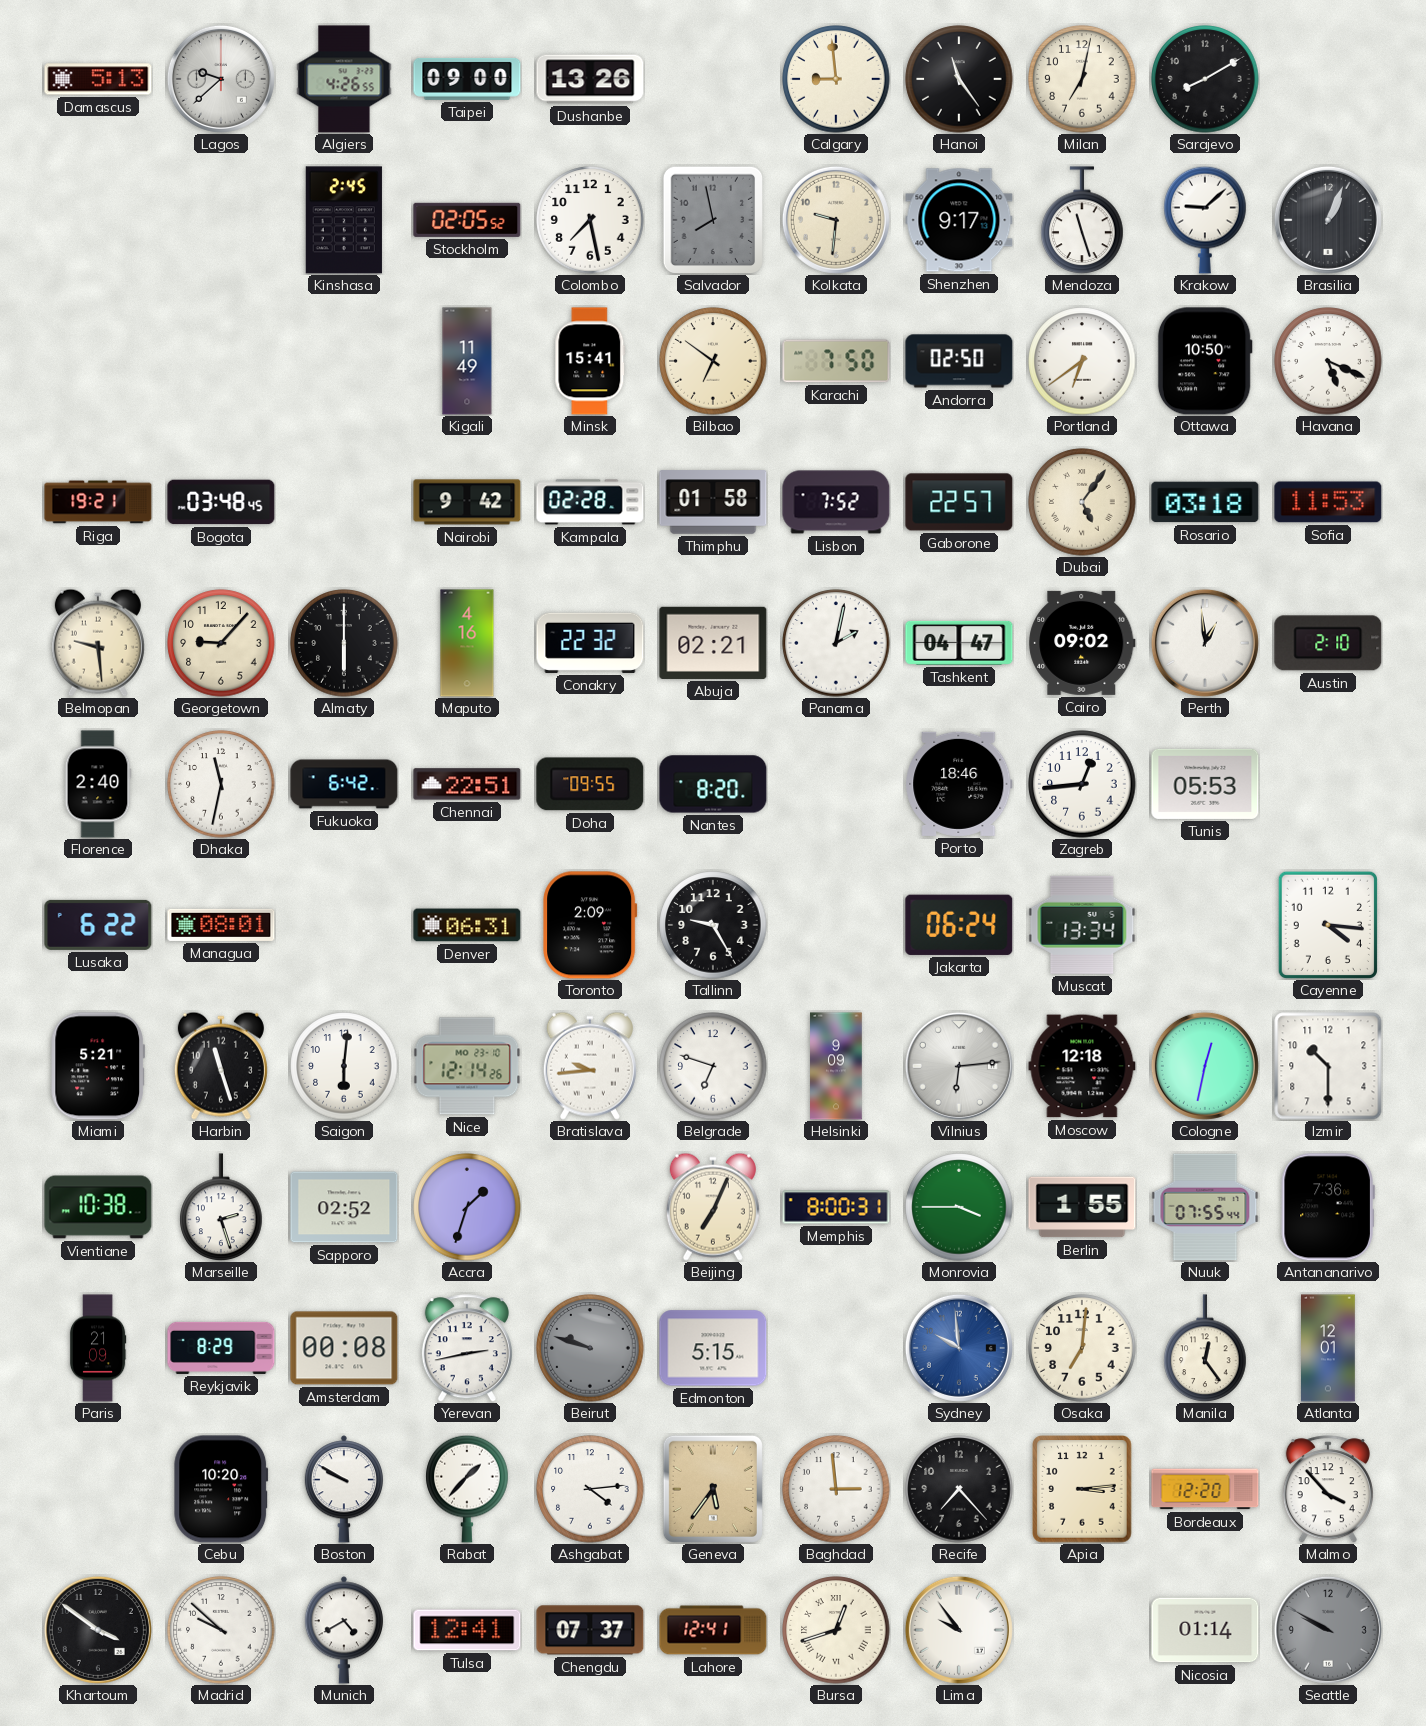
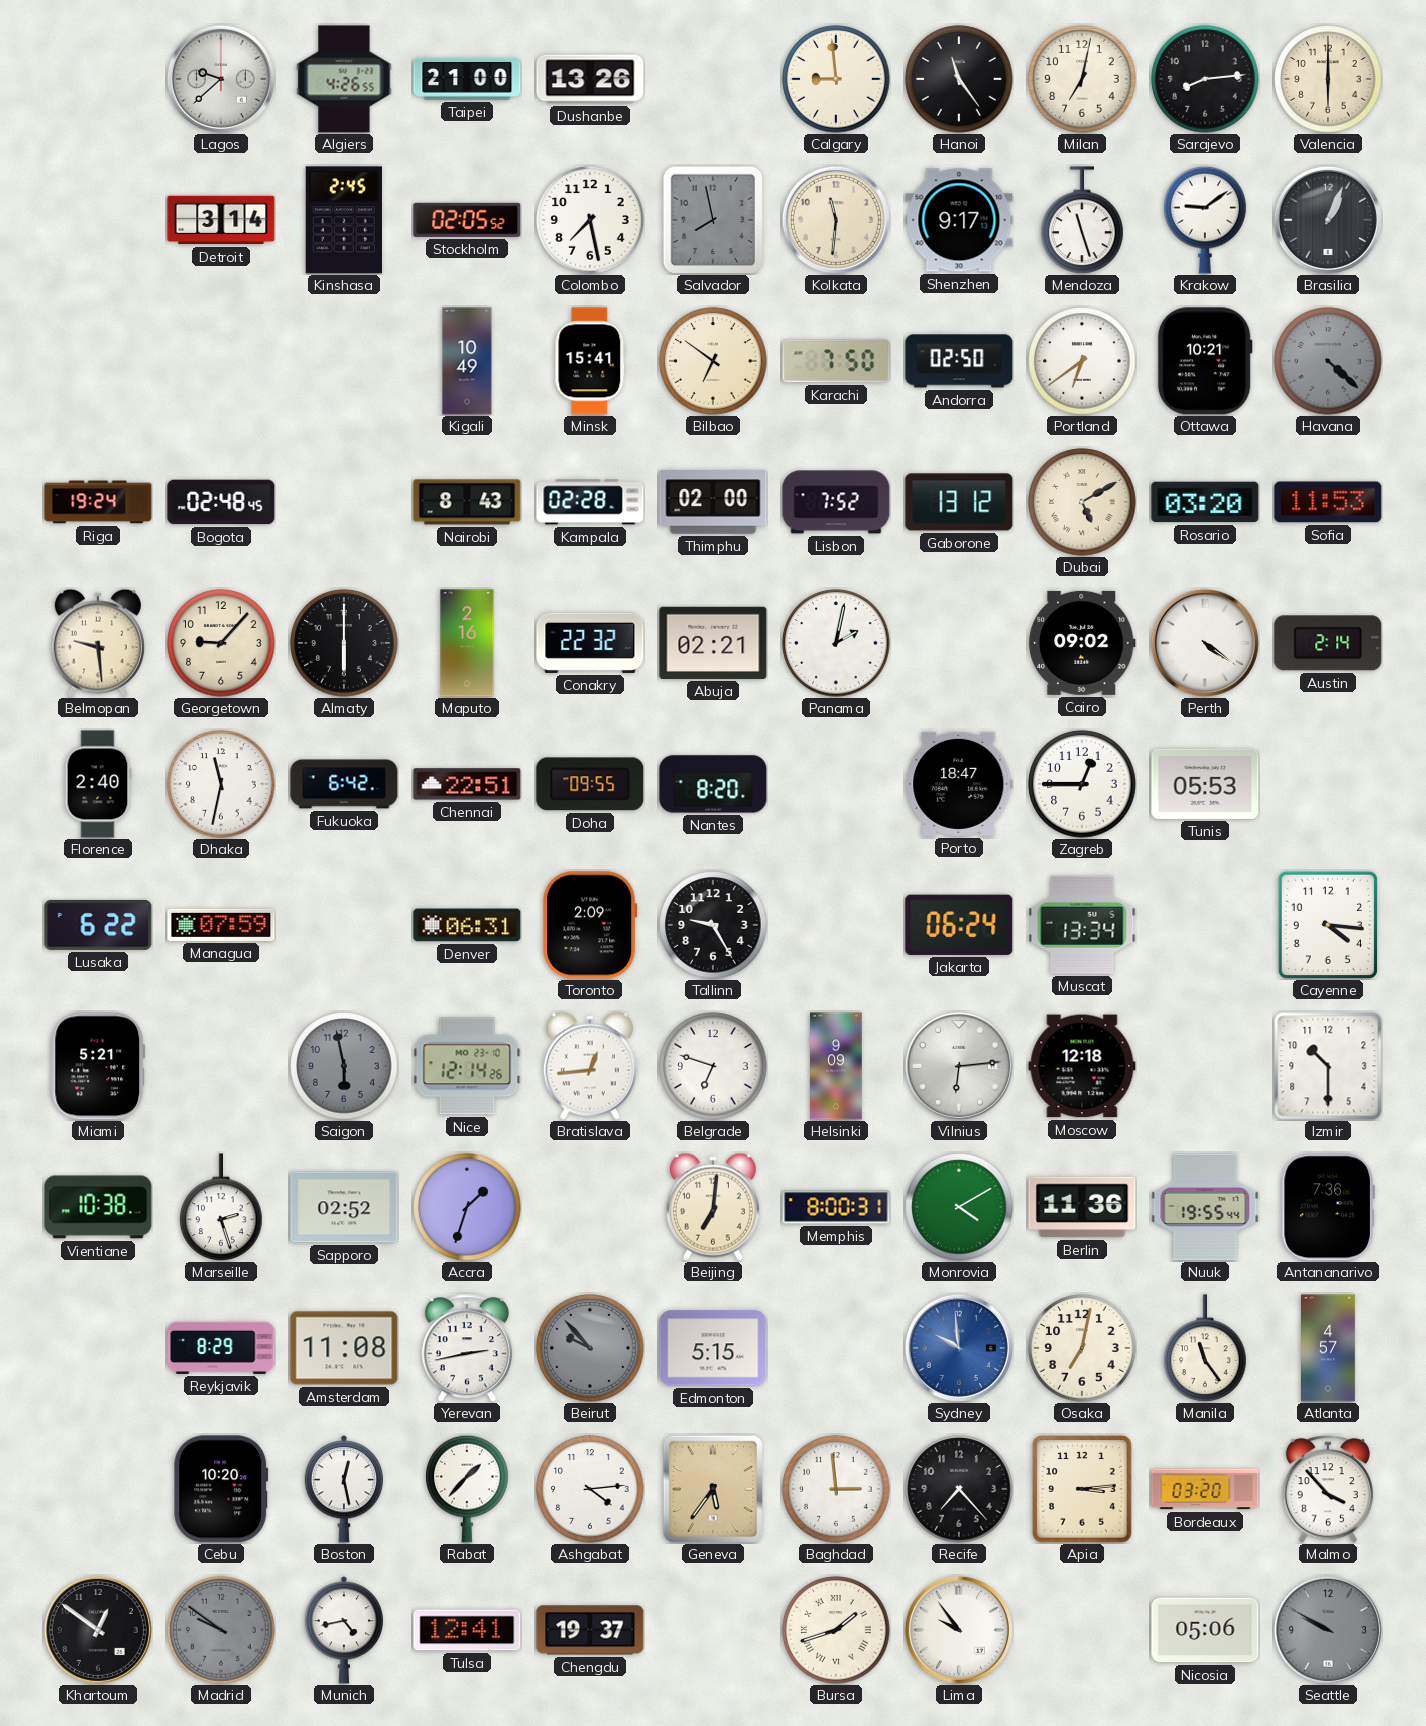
Damascus: 5:13 -> none (98, 79)
Taipei: 09:00 -> 21:00 (467, 79)
Sarajevo: 8:10 -> 8:14 (1205, 79)
Valencia: none -> 6:00 (1328, 79)
Detroit: none -> 3:14 (221, 220)
Kolkata: 9:31 -> 11:31 (836, 220)
Krakow: 9:08 -> 9:09 (1205, 220)
Kigali: 11:49 -> 10:49 (467, 361)
Ottawa: 10:50 -> 10:21 (1205, 361)
Havana: 5:19 -> 4:22 (1328, 361)
Havana dial: white -> grey (1328, 361)
Riga: 19:21 -> 19:24 (98, 502)
Bogota: 03:48 -> 02:48 (221, 502)
Nairobi: 9:42 -> 8:43 (467, 502)
Thimphu: 01:58 -> 02:00 (713, 502)
Gaborone: 22:57 -> 13:12 (959, 502)
Dubai: 5:06 -> 5:10 (1082, 502)
Rosario: 03:18 -> 03:20 (1205, 502)
Maputo: 4:16 -> 2:16 (467, 643)
Tashkent: 04:47 -> none (959, 643)
Perth: 12:59 -> 4:21 (1205, 643)
Austin: 2:10 -> 2:14 (1328, 643)
Porto: 18:46 -> 18:47 (959, 784)
Zagreb: 12:44 -> 12:45 (1082, 784)
Managua: 08:01 -> 07:59 (221, 925)
Harbin: 11:27 -> none (221, 1066)
Saigon: 6:01 -> 5:58 (344, 1066)
Saigon dial: white -> grey (344, 1066)
Bratislava: 9:44 -> 12:44 (590, 1066)
Cologne: 12:32 -> none (1205, 1066)
Beijing: 7:04 -> 7:01 (713, 1207)
Monrovia: 3:45 -> 4:10 (959, 1207)
Berlin: 1:55 -> 11:36 (1082, 1207)
Nuuk: 07:55 -> 19:55 (1205, 1207)
Paris: 21:09 -> none (98, 1348)
Amsterdam: 00:08 -> 11:08 (344, 1348)
Beirut: 9:48 -> 9:53 (590, 1348)
Osaka: 7:01 -> 7:02 (1082, 1348)
Manila: 12:24 -> 11:24 (1205, 1348)
Atlanta: 12:01 -> 4:57 (1329, 1348)
Boston: 9:50 -> 12:28 (344, 1489)
Bordeaux: 12:20 -> 03:20 (1205, 1489)
Khartoum: 3:51 -> 12:51 (98, 1630)
Madrid: 9:52 -> 9:51 (221, 1630)
Madrid dial: white -> grey (221, 1630)
Munich: 4:40 -> 4:43 (344, 1630)
Chengdu: 07:37 -> 19:37 (590, 1630)
Lahore: 12:41 -> none (713, 1630)
Bursa: 12:42 -> 1:42 (836, 1630)
Nicosia: 01:14 -> 05:06 (1205, 1630)
